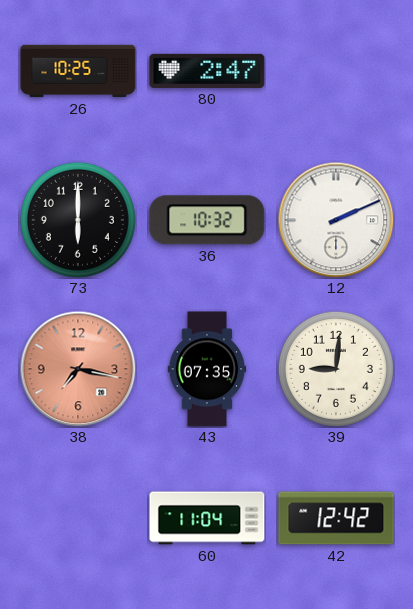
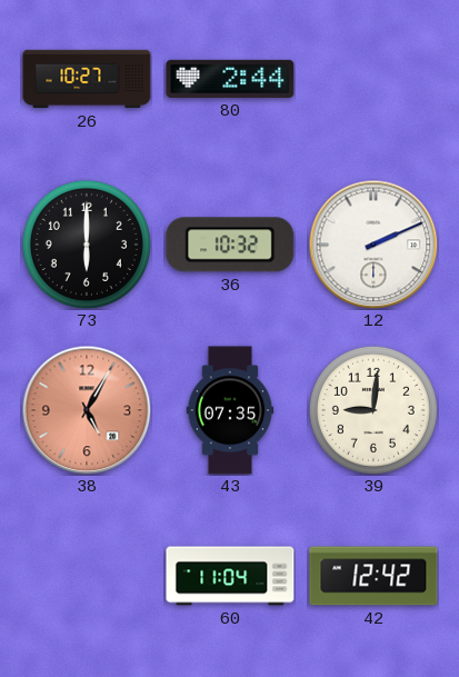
26: 10:25 -> 10:27 (87, 79)
80: 2:47 -> 2:44 (230, 79)
38: 7:17 -> 5:05 (87, 410)
